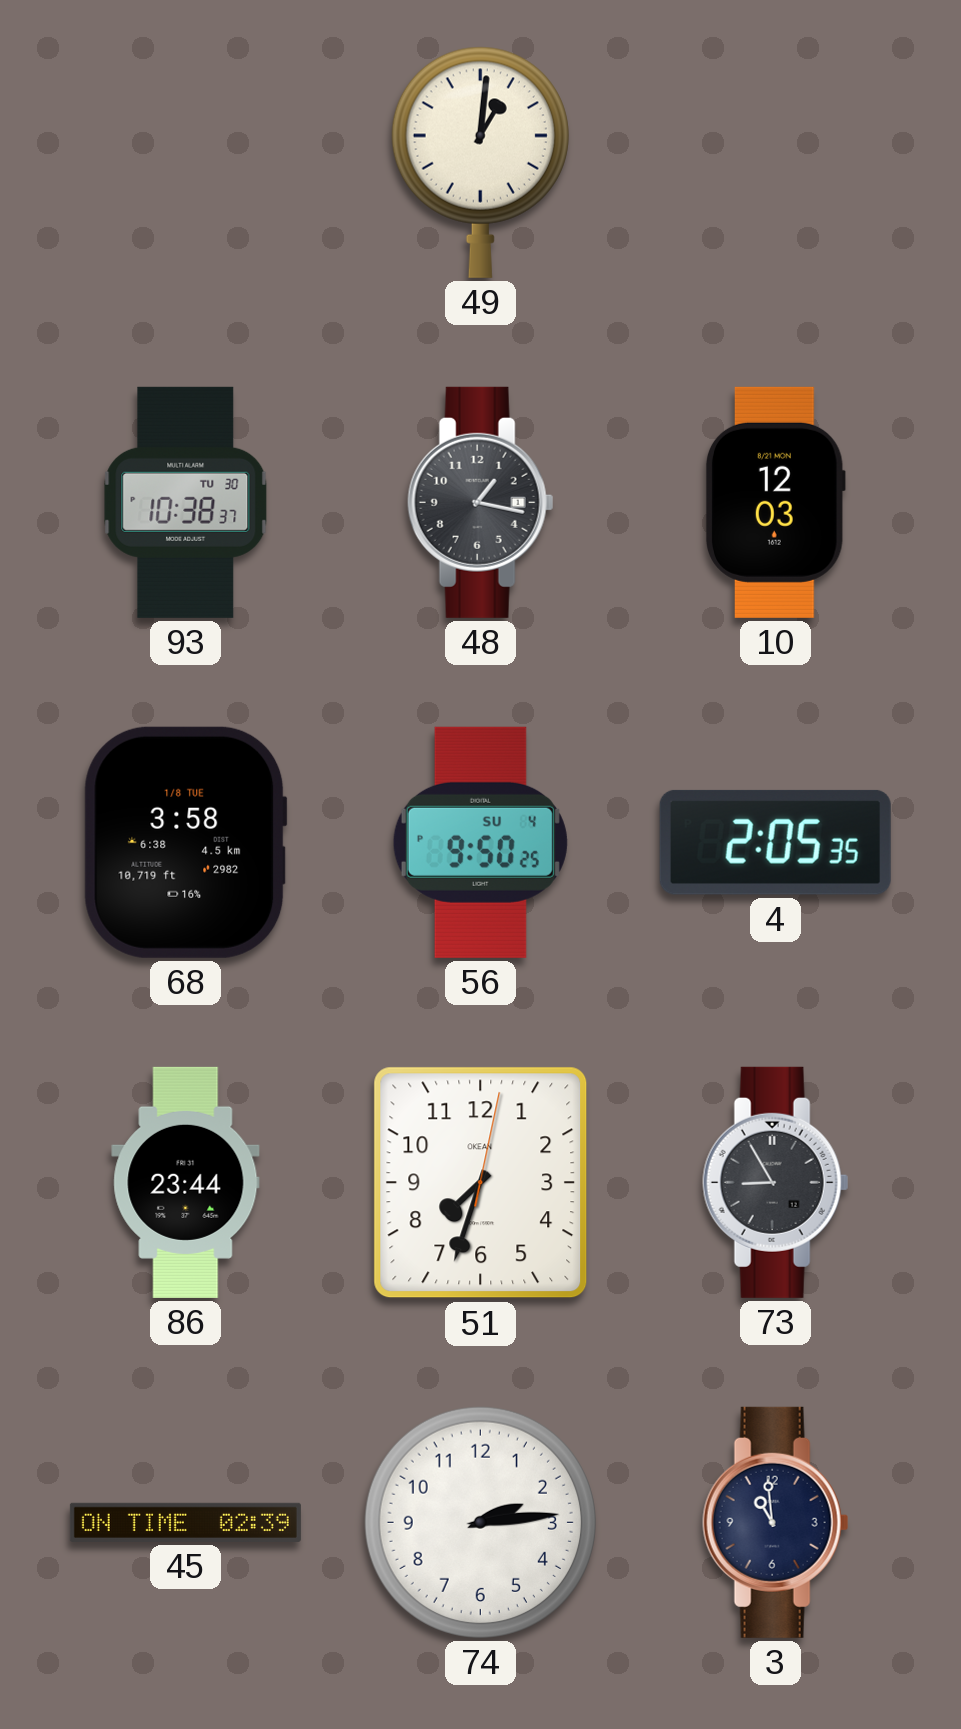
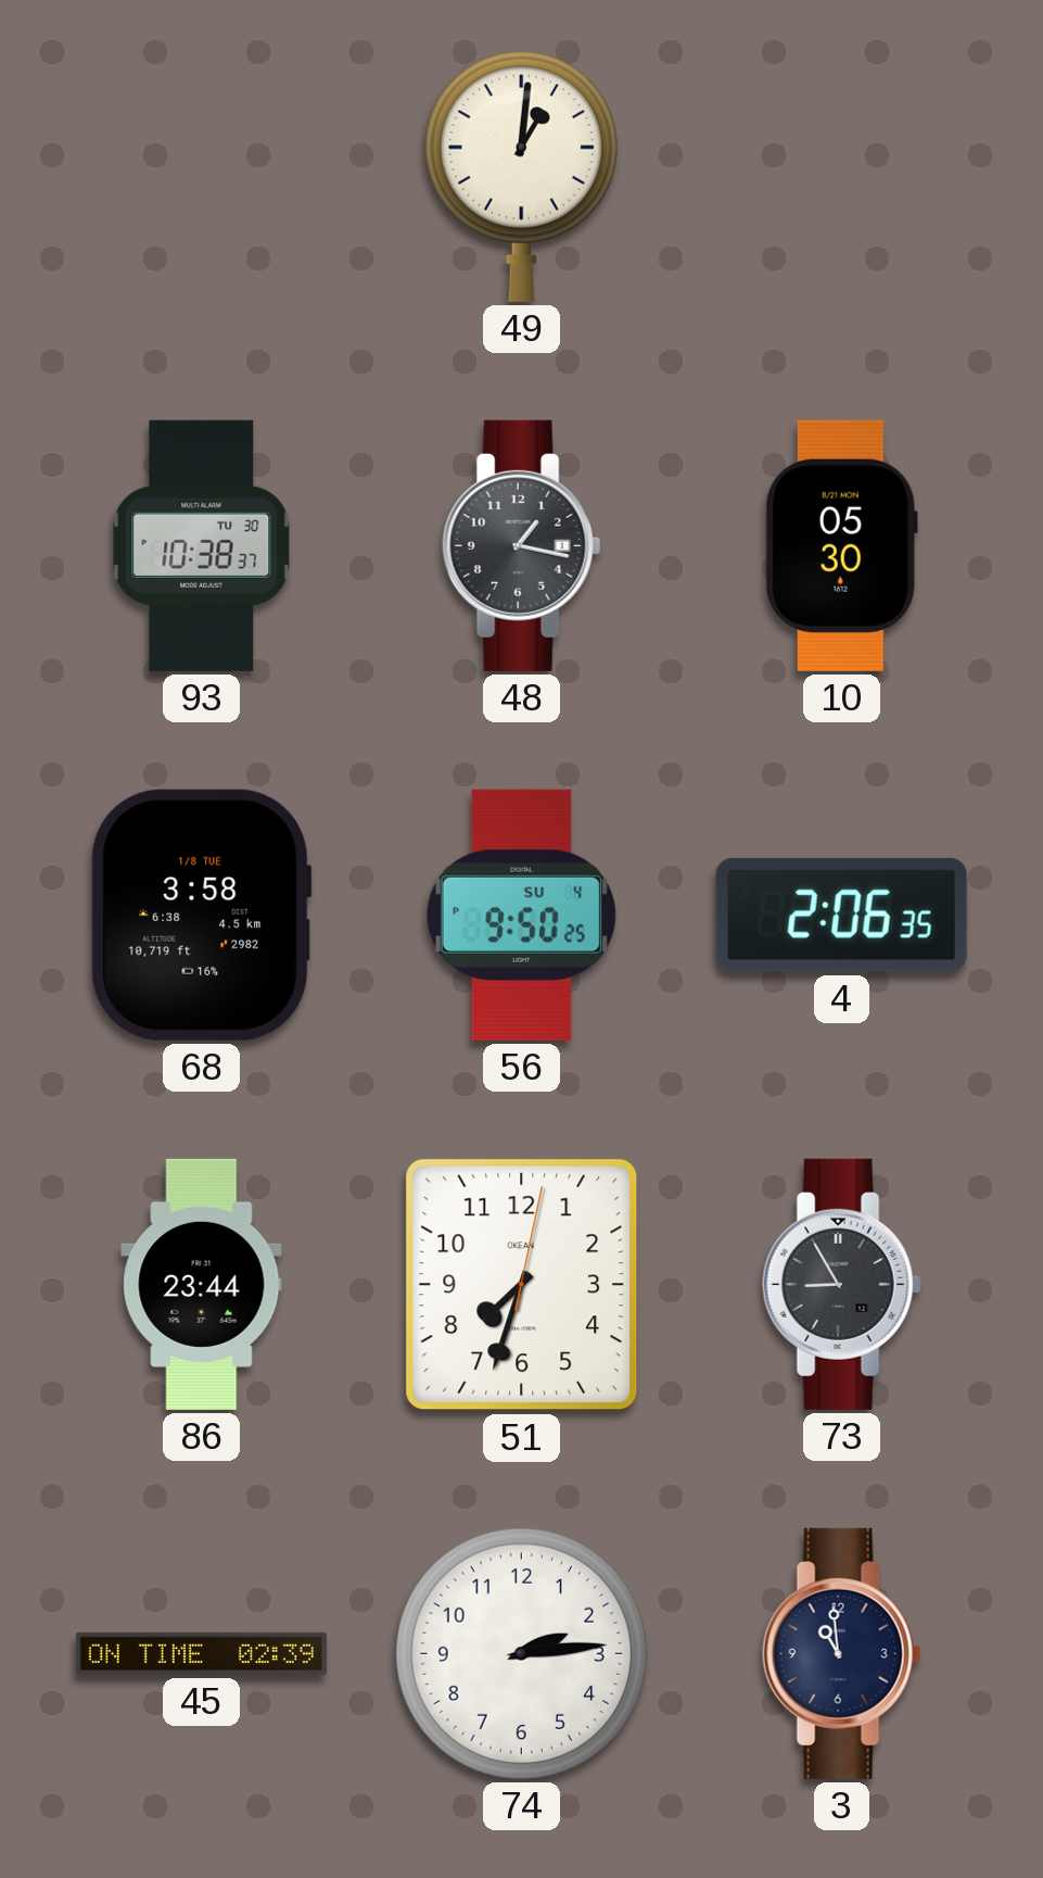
10: 12:03 -> 05:30 (841, 545)
4: 2:05 -> 2:06 (841, 915)
